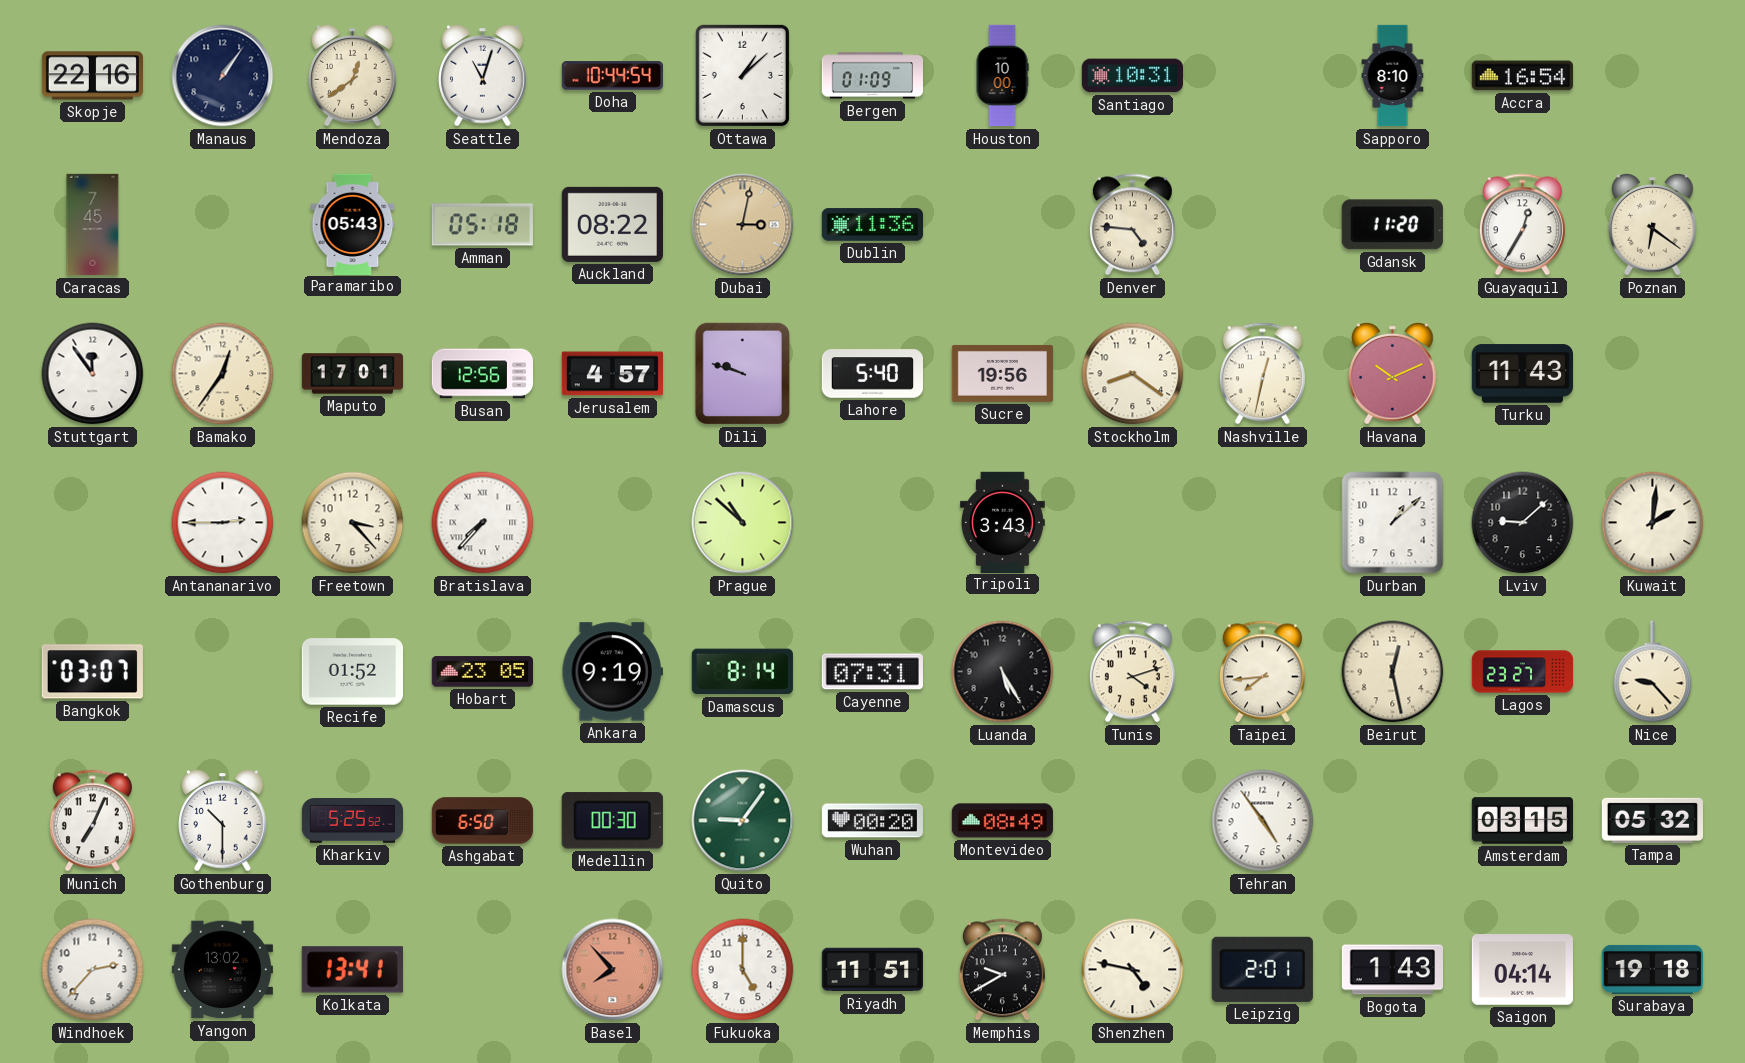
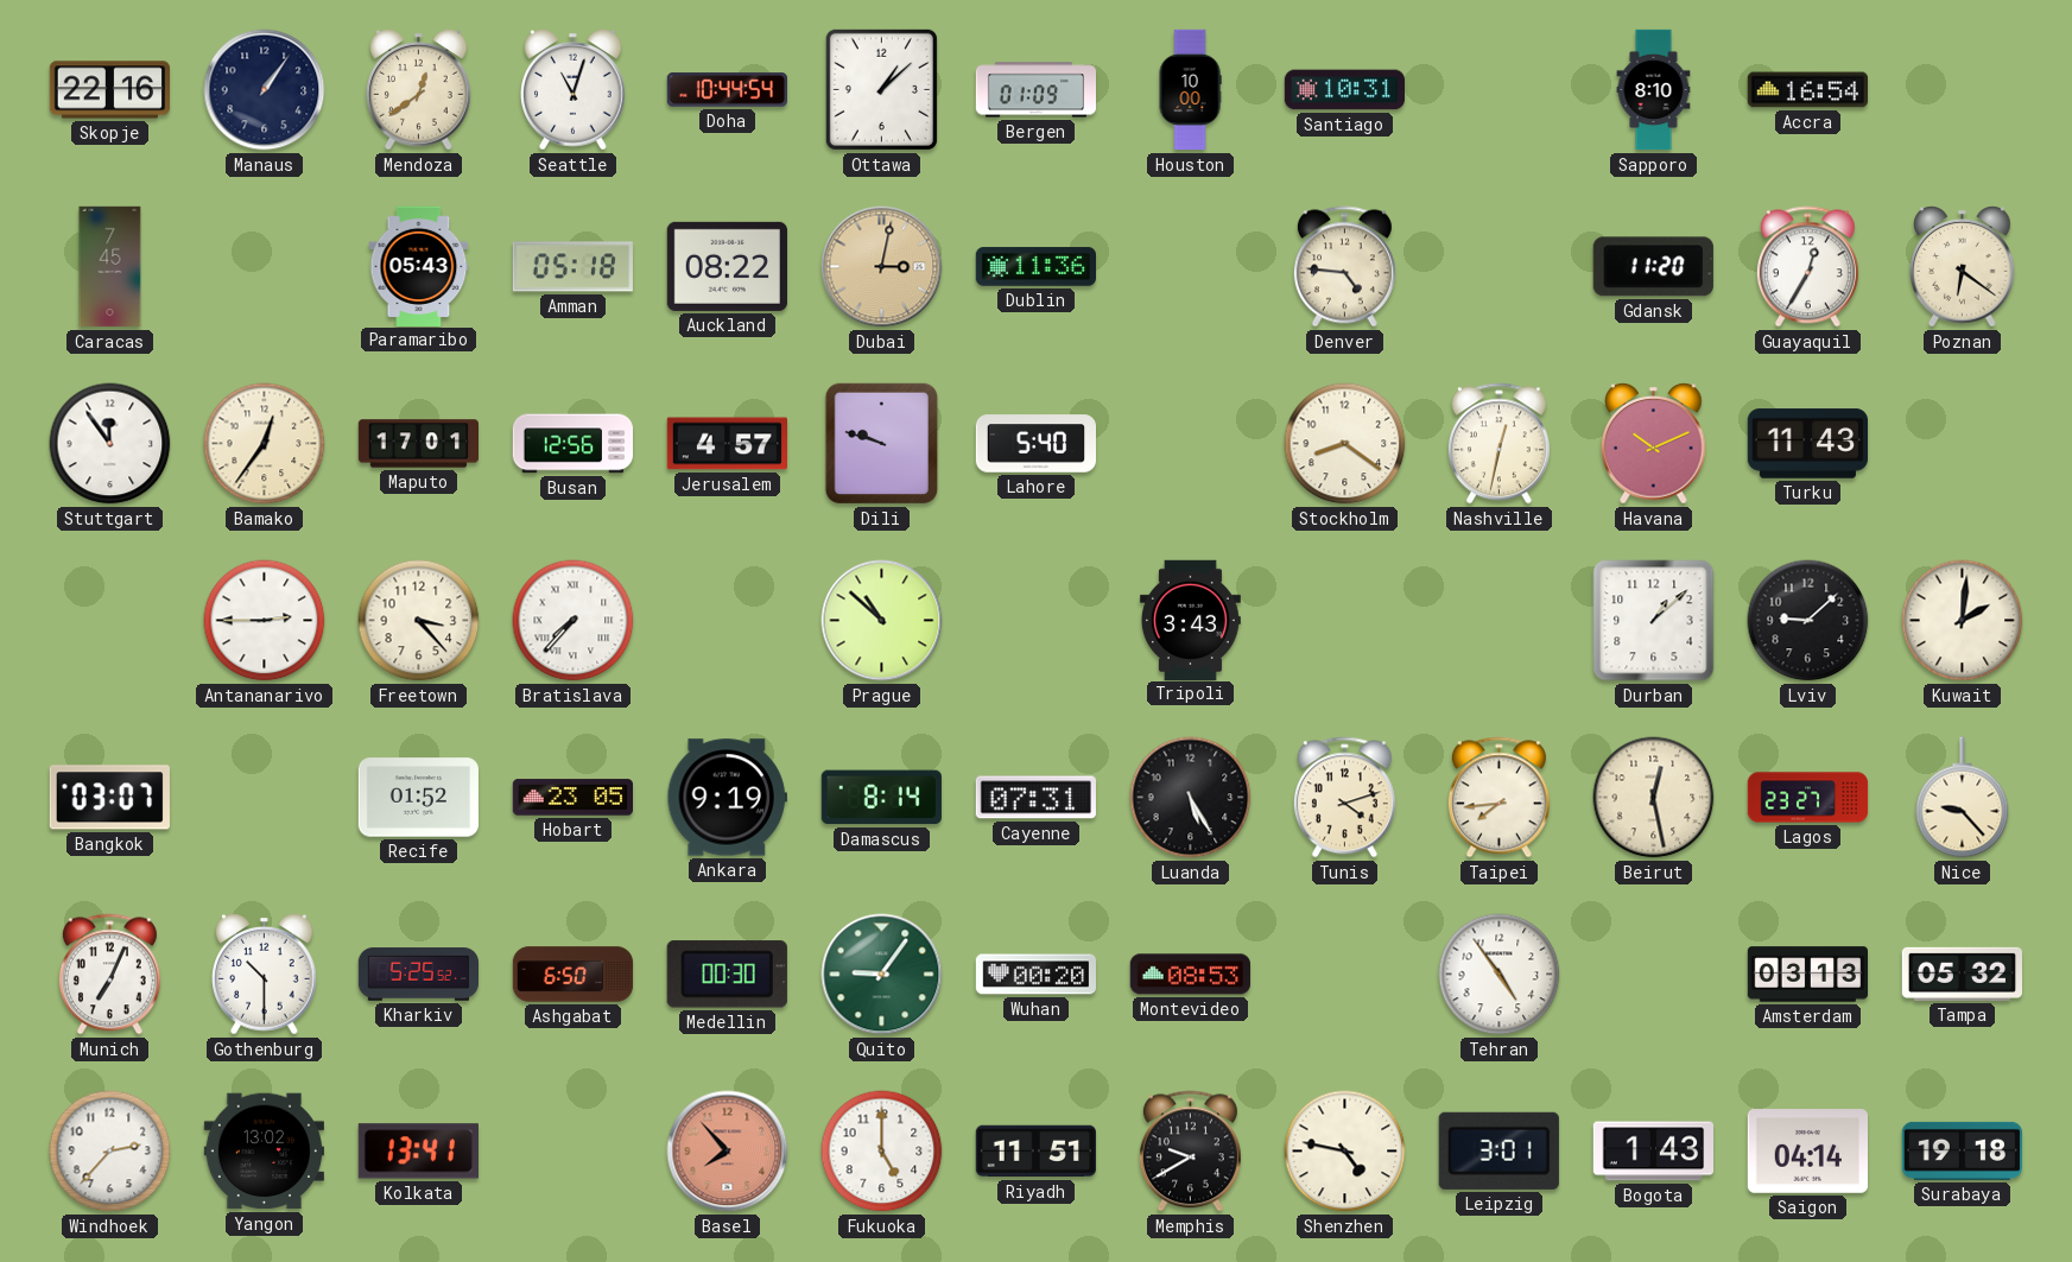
Sucre: 19:56 -> none (1002, 373)
Montevideo: 08:49 -> 08:53 (1190, 975)
Amsterdam: 03:15 -> 03:13 (1807, 975)
Leipzig: 2:01 -> 3:01 (1498, 1150)
